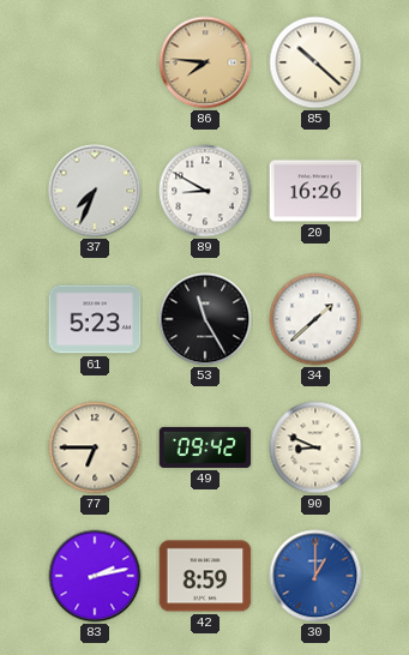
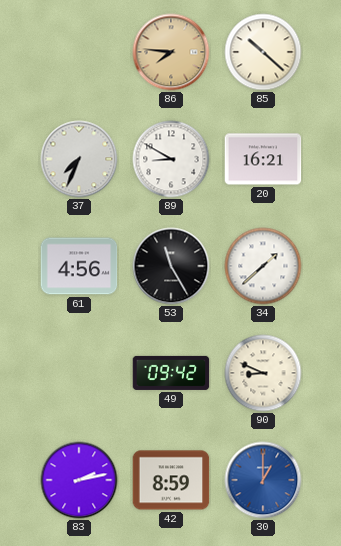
20: 16:26 -> 16:21 (263, 159)
61: 5:23 -> 4:56 (79, 266)
77: 6:45 -> none (95, 447)
